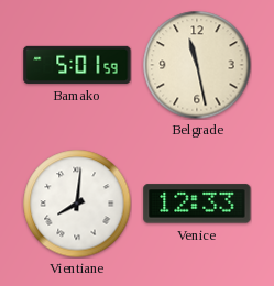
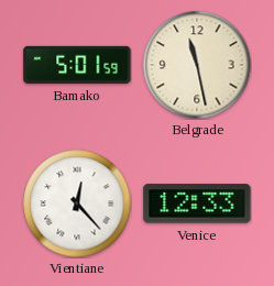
Vientiane: 8:01 -> 12:23 (77, 204)
